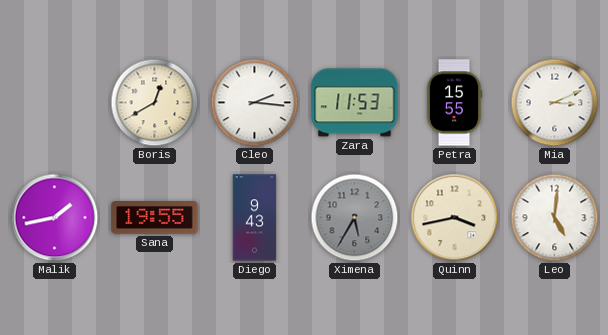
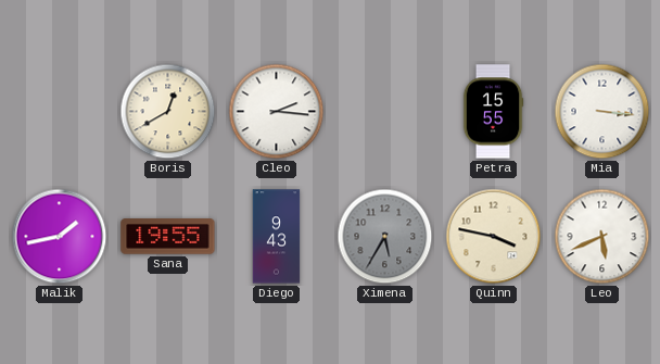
Zara: 11:53 -> none (355, 103)
Mia: 3:11 -> 3:16 (602, 112)
Quinn: 3:43 -> 3:47 (494, 237)
Leo: 5:01 -> 5:41 (602, 237)
